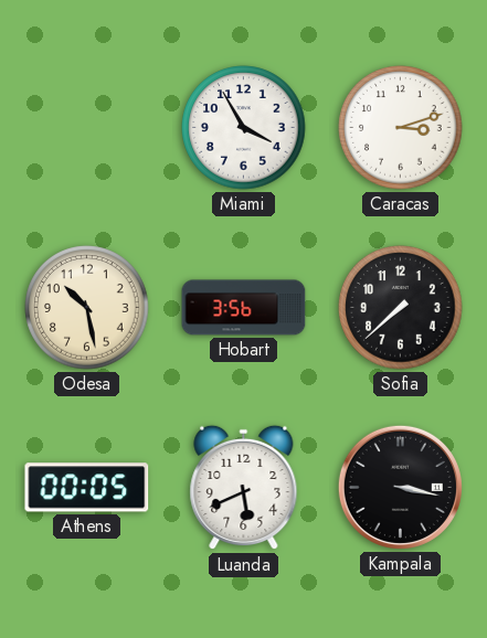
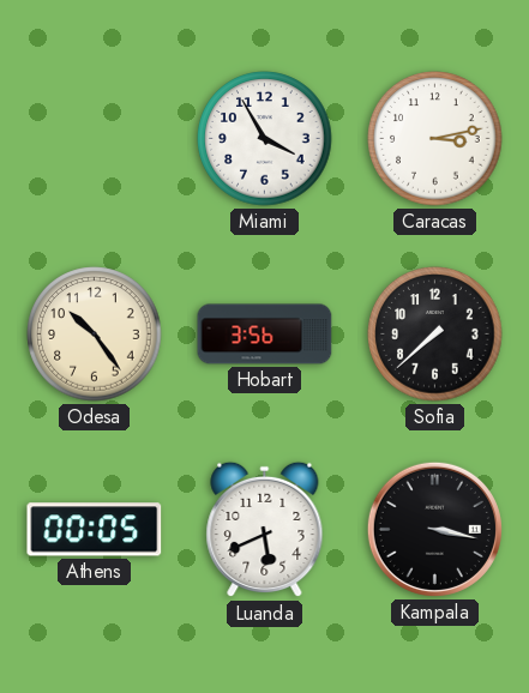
Caracas: 3:12 -> 3:13 (435, 139)
Odesa: 10:28 -> 10:24 (95, 335)
